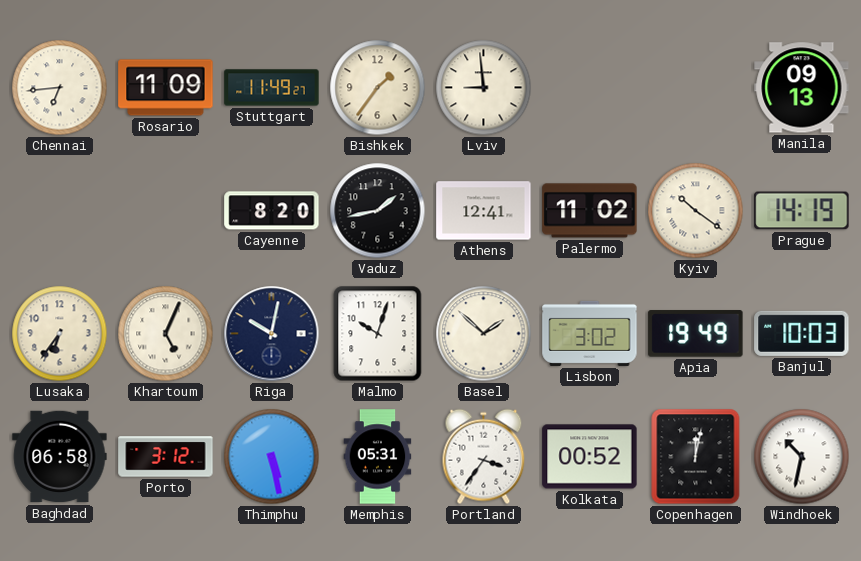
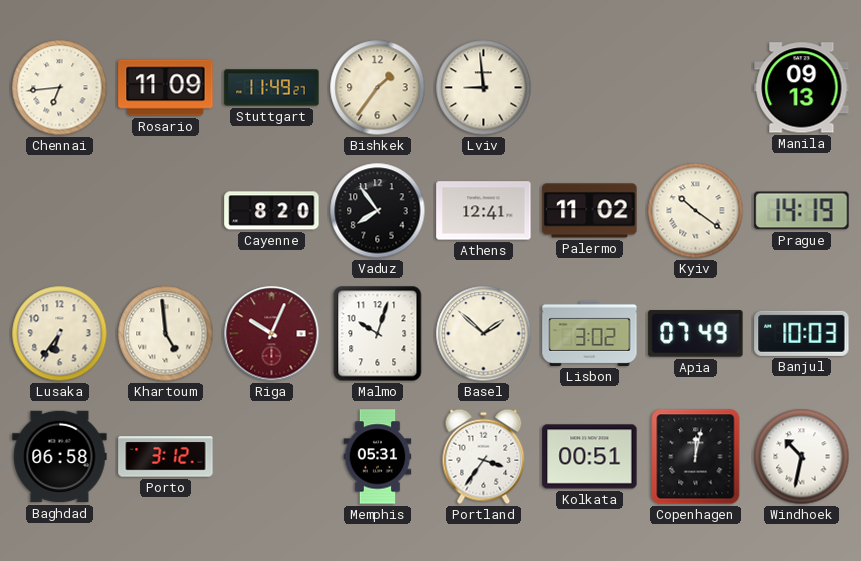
Vaduz: 1:43 -> 7:54 (378, 211)
Khartoum: 5:04 -> 4:59 (166, 334)
Riga: 10:02 -> 10:04 (272, 334)
Riga dial: navy -> burgundy (272, 334)
Apia: 19:49 -> 07:49 (696, 334)
Thimphu: 5:28 -> none (272, 457)
Kolkata: 00:52 -> 00:51 (590, 457)
